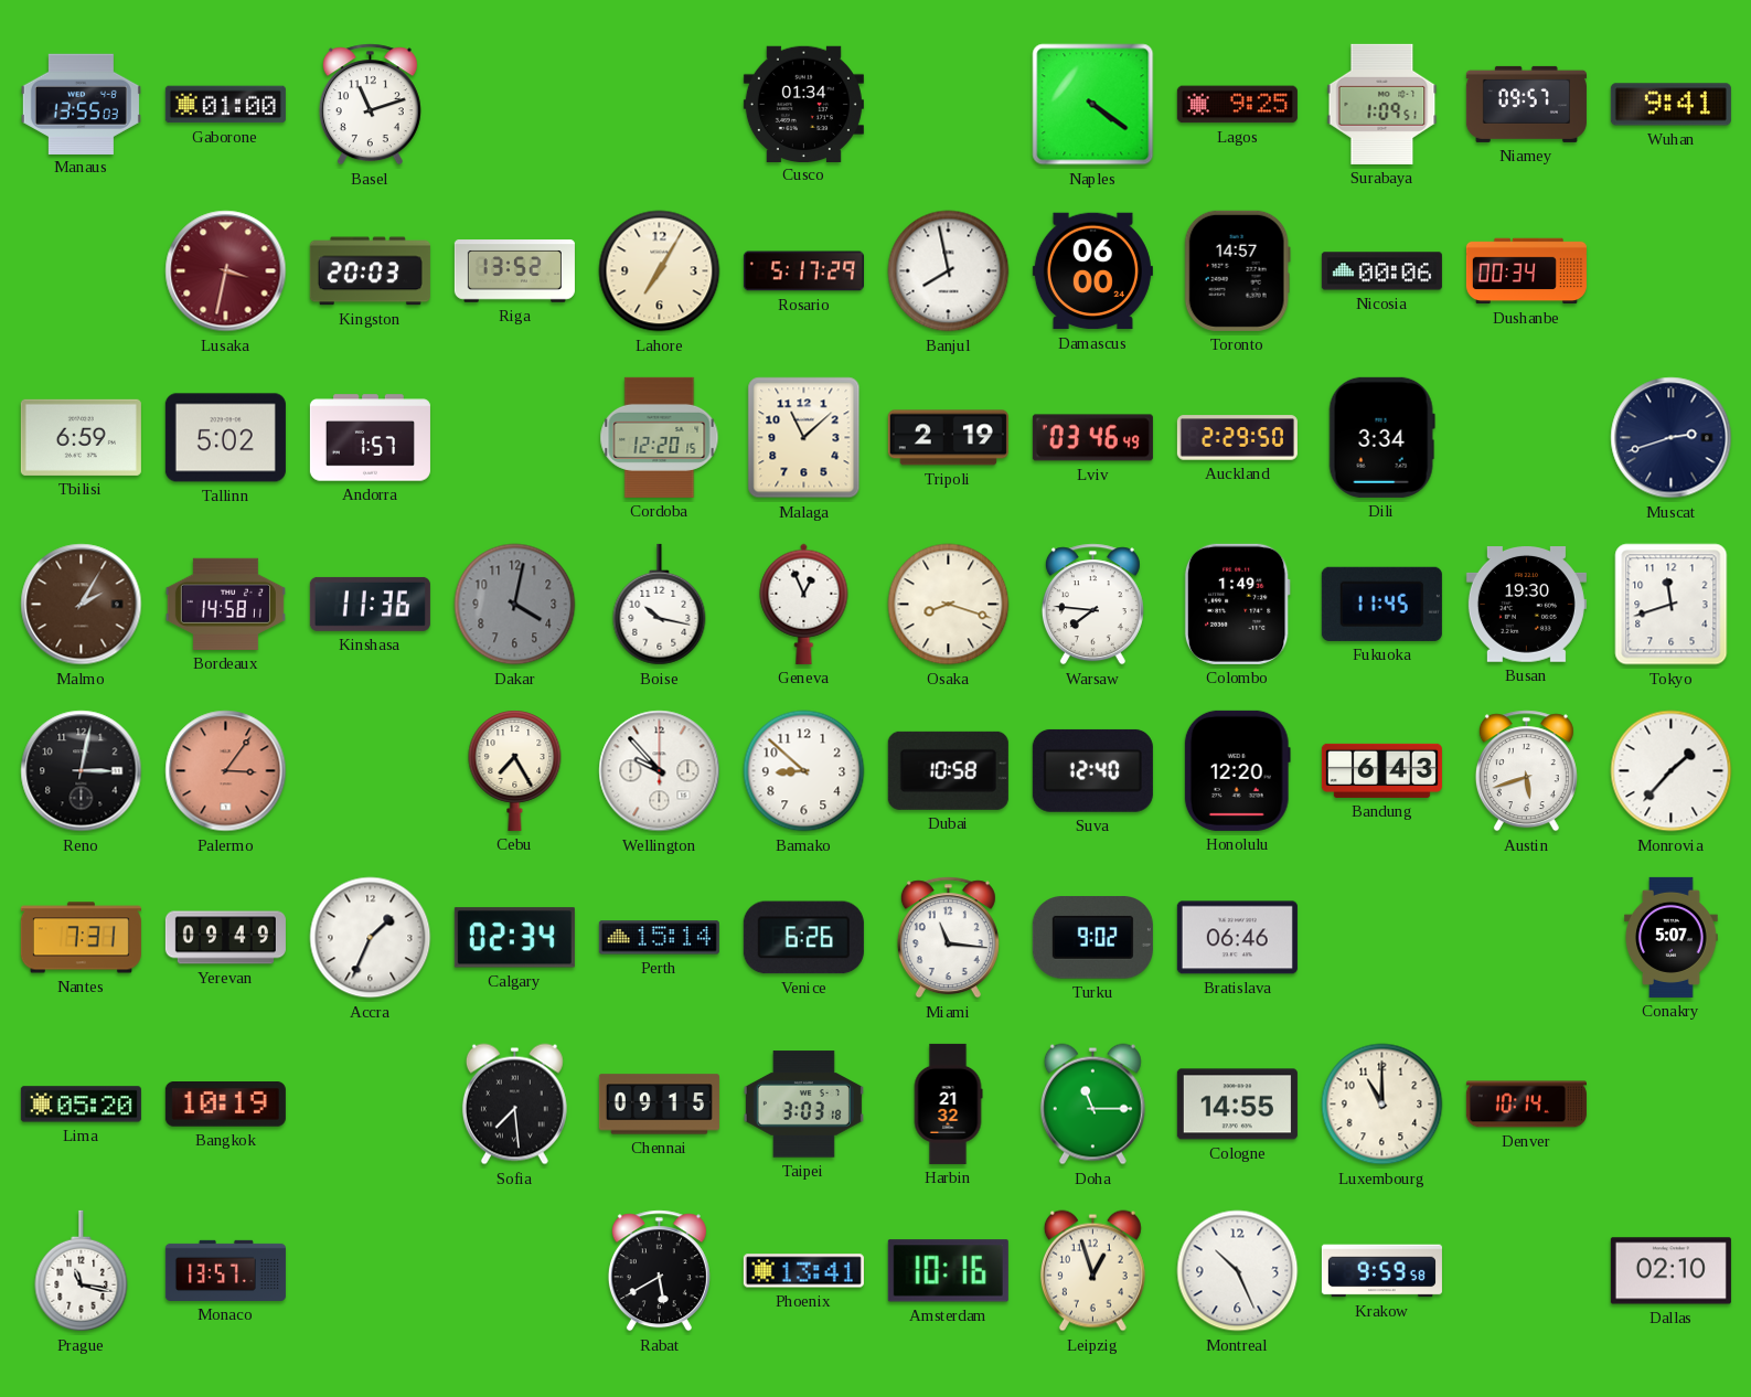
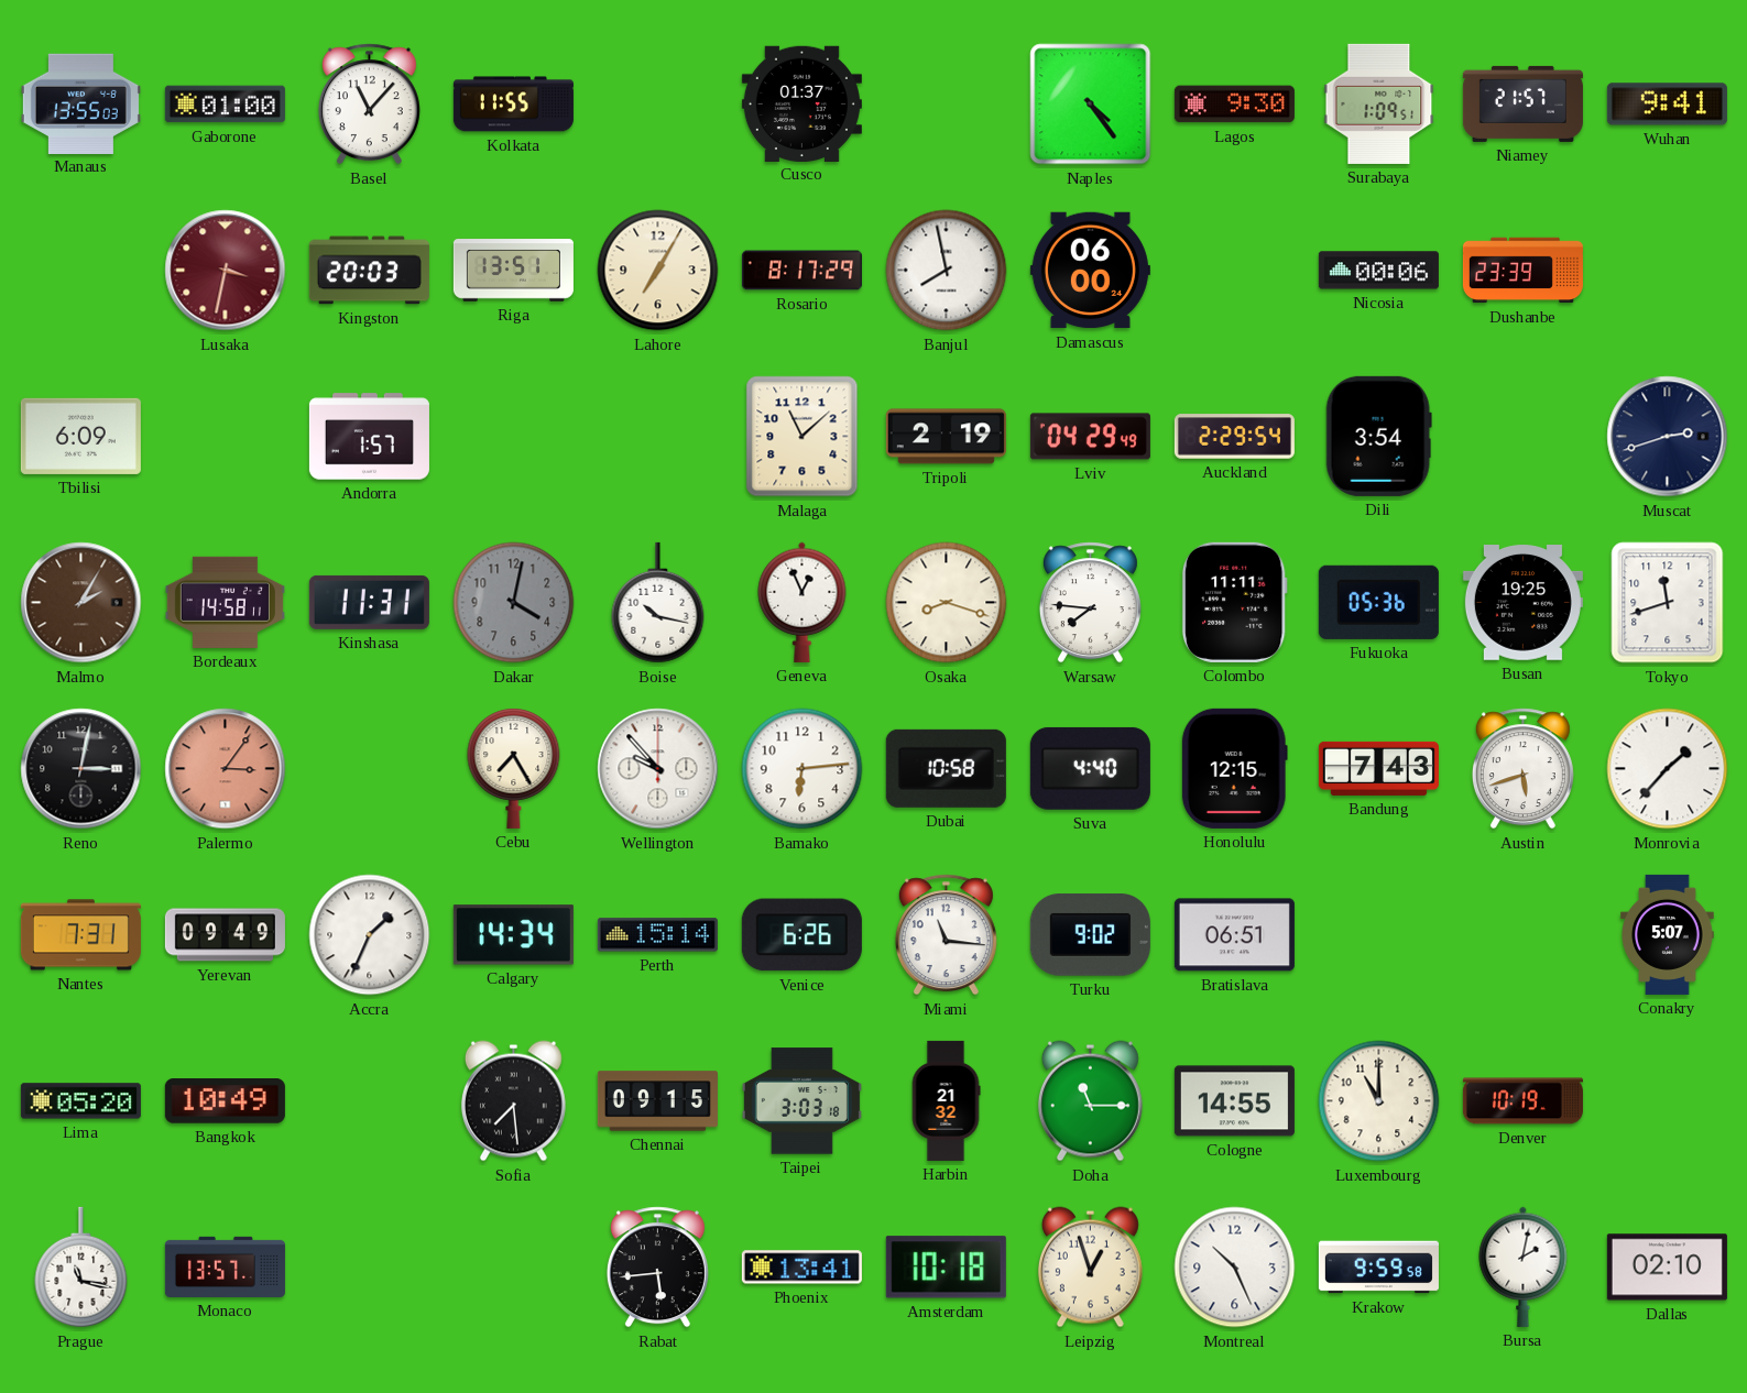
Basel: 11:12 -> 11:07 (369, 105)
Kolkata: none -> 11:55 (513, 105)
Cusco: 01:34 -> 01:37 (801, 103)
Naples: 4:21 -> 4:24 (1091, 105)
Lagos: 9:25 -> 9:30 (1234, 105)
Niamey: 09:57 -> 21:57 (1522, 103)
Riga: 13:52 -> 13:51 (513, 271)
Rosario: 5:17 -> 8:17 (801, 271)
Toronto: 14:57 -> none (1237, 270)
Dushanbe: 00:34 -> 23:39 (1522, 271)
Tbilisi: 6:59 -> 6:09 (80, 436)
Tallinn: 5:02 -> none (225, 438)
Cordoba: 12:20 -> none (660, 437)
Lviv: 03:46 -> 04:29 (1090, 437)
Auckland: 2:29:50 -> 2:29:54 (1234, 437)
Dili: 3:34 -> 3:54 (1378, 436)
Kinshasa: 11:36 -> 11:31 (369, 602)
Colombo: 1:49 -> 11:11 (1234, 602)
Fukuoka: 11:45 -> 05:36 (1378, 602)
Busan: 19:30 -> 19:25 (1522, 603)
Bamako: 8:52 -> 6:14 (802, 769)
Suva: 12:40 -> 4:40 (1090, 768)
Honolulu: 12:20 -> 12:15 (1234, 768)
Bandung: 6:43 -> 7:43 (1378, 768)
Calgary: 02:34 -> 14:34 (513, 935)
Bratislava: 06:46 -> 06:51 (1234, 935)
Bangkok: 10:19 -> 10:49 (225, 1101)
Denver: 10:14 -> 10:19 (1522, 1101)
Rabat: 5:40 -> 5:44 (657, 1268)
Amsterdam: 10:16 -> 10:18 (946, 1268)
Bursa: none -> 2:02 (1524, 1266)
